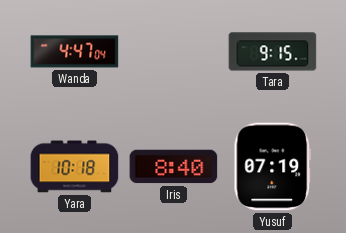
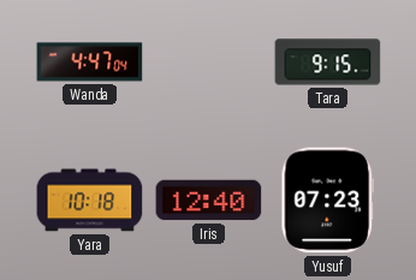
Iris: 8:40 -> 12:40 (209, 201)
Yusuf: 07:19 -> 07:23 (328, 201)
